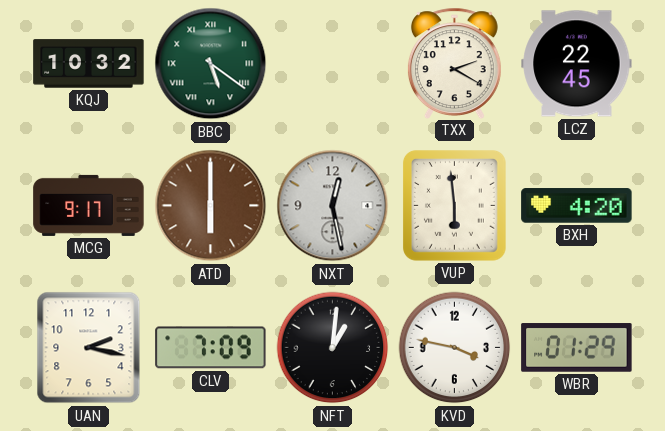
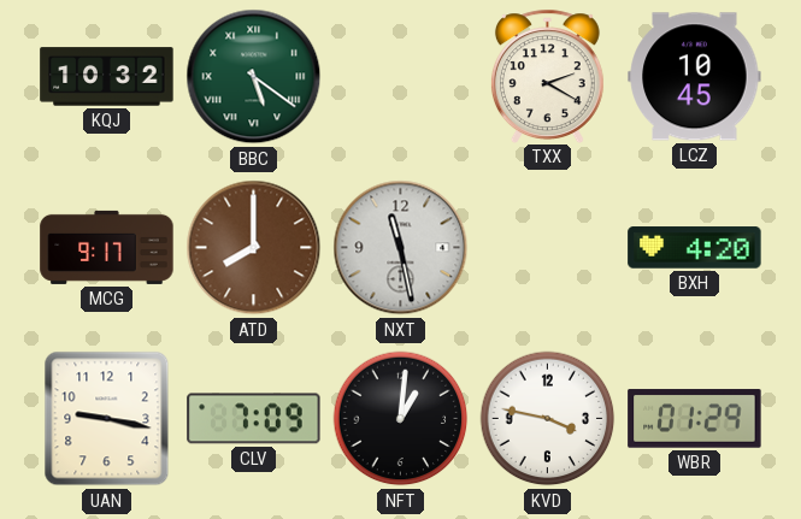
LCZ: 22:45 -> 10:45 (695, 77)
ATD: 6:00 -> 8:00 (254, 248)
NXT: 12:28 -> 11:28 (401, 248)
VUP: 5:59 -> none (454, 206)
UAN: 2:17 -> 9:17 (107, 419)
